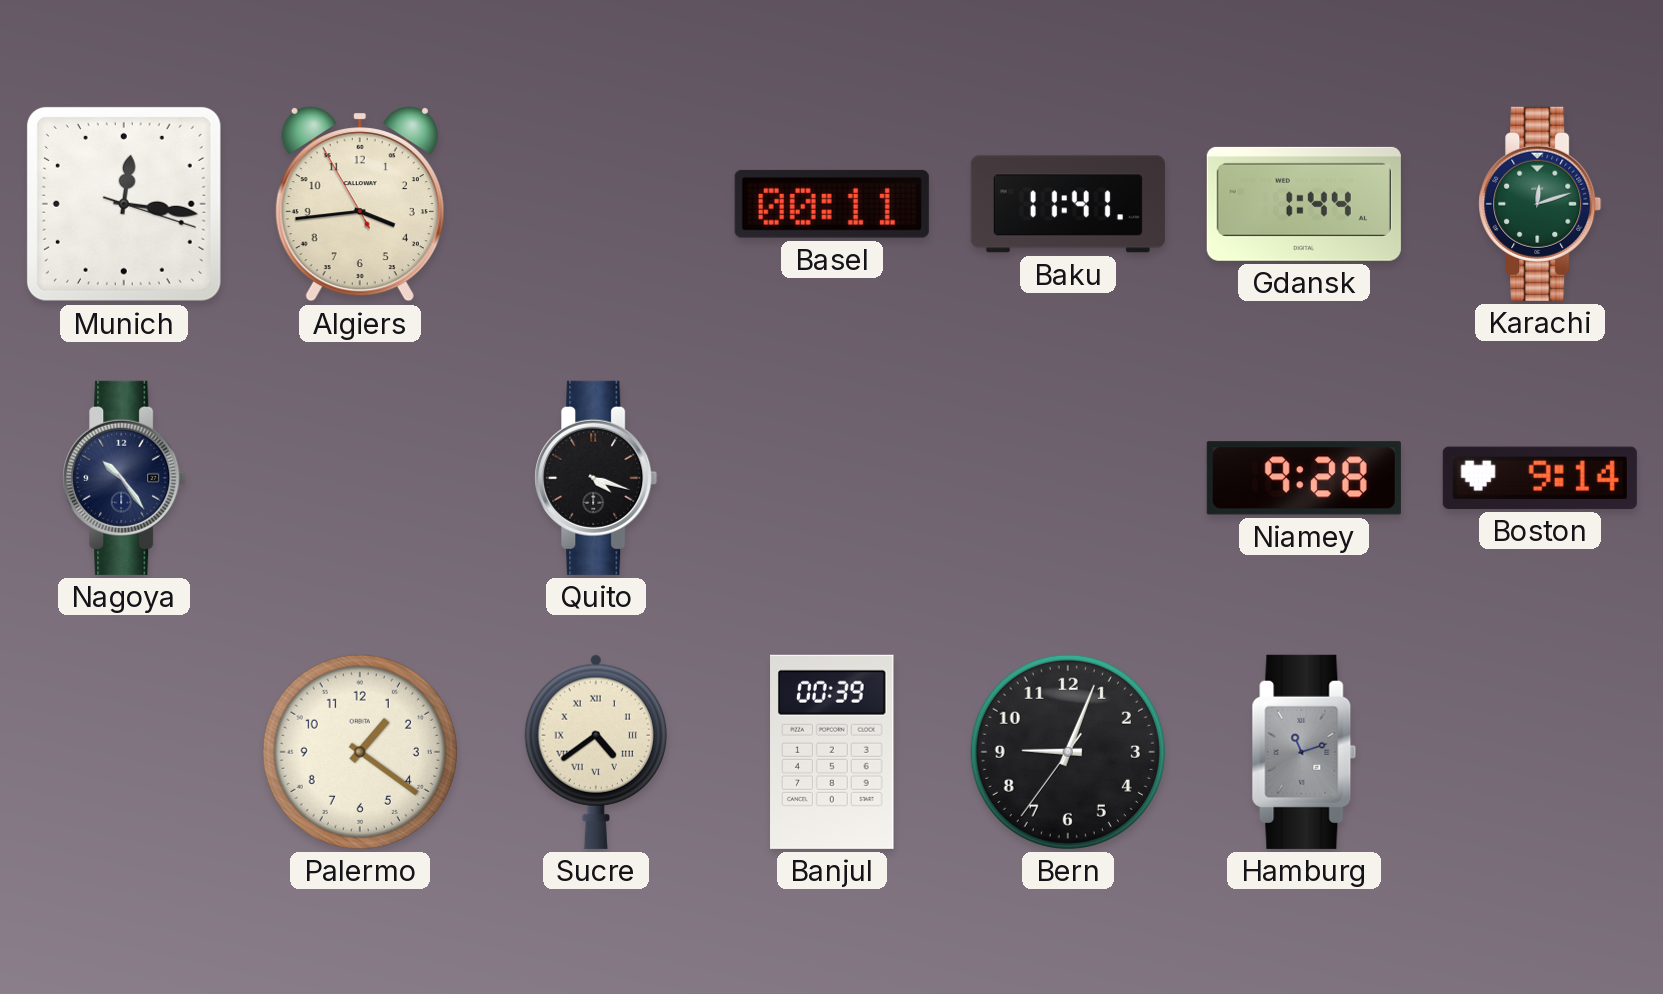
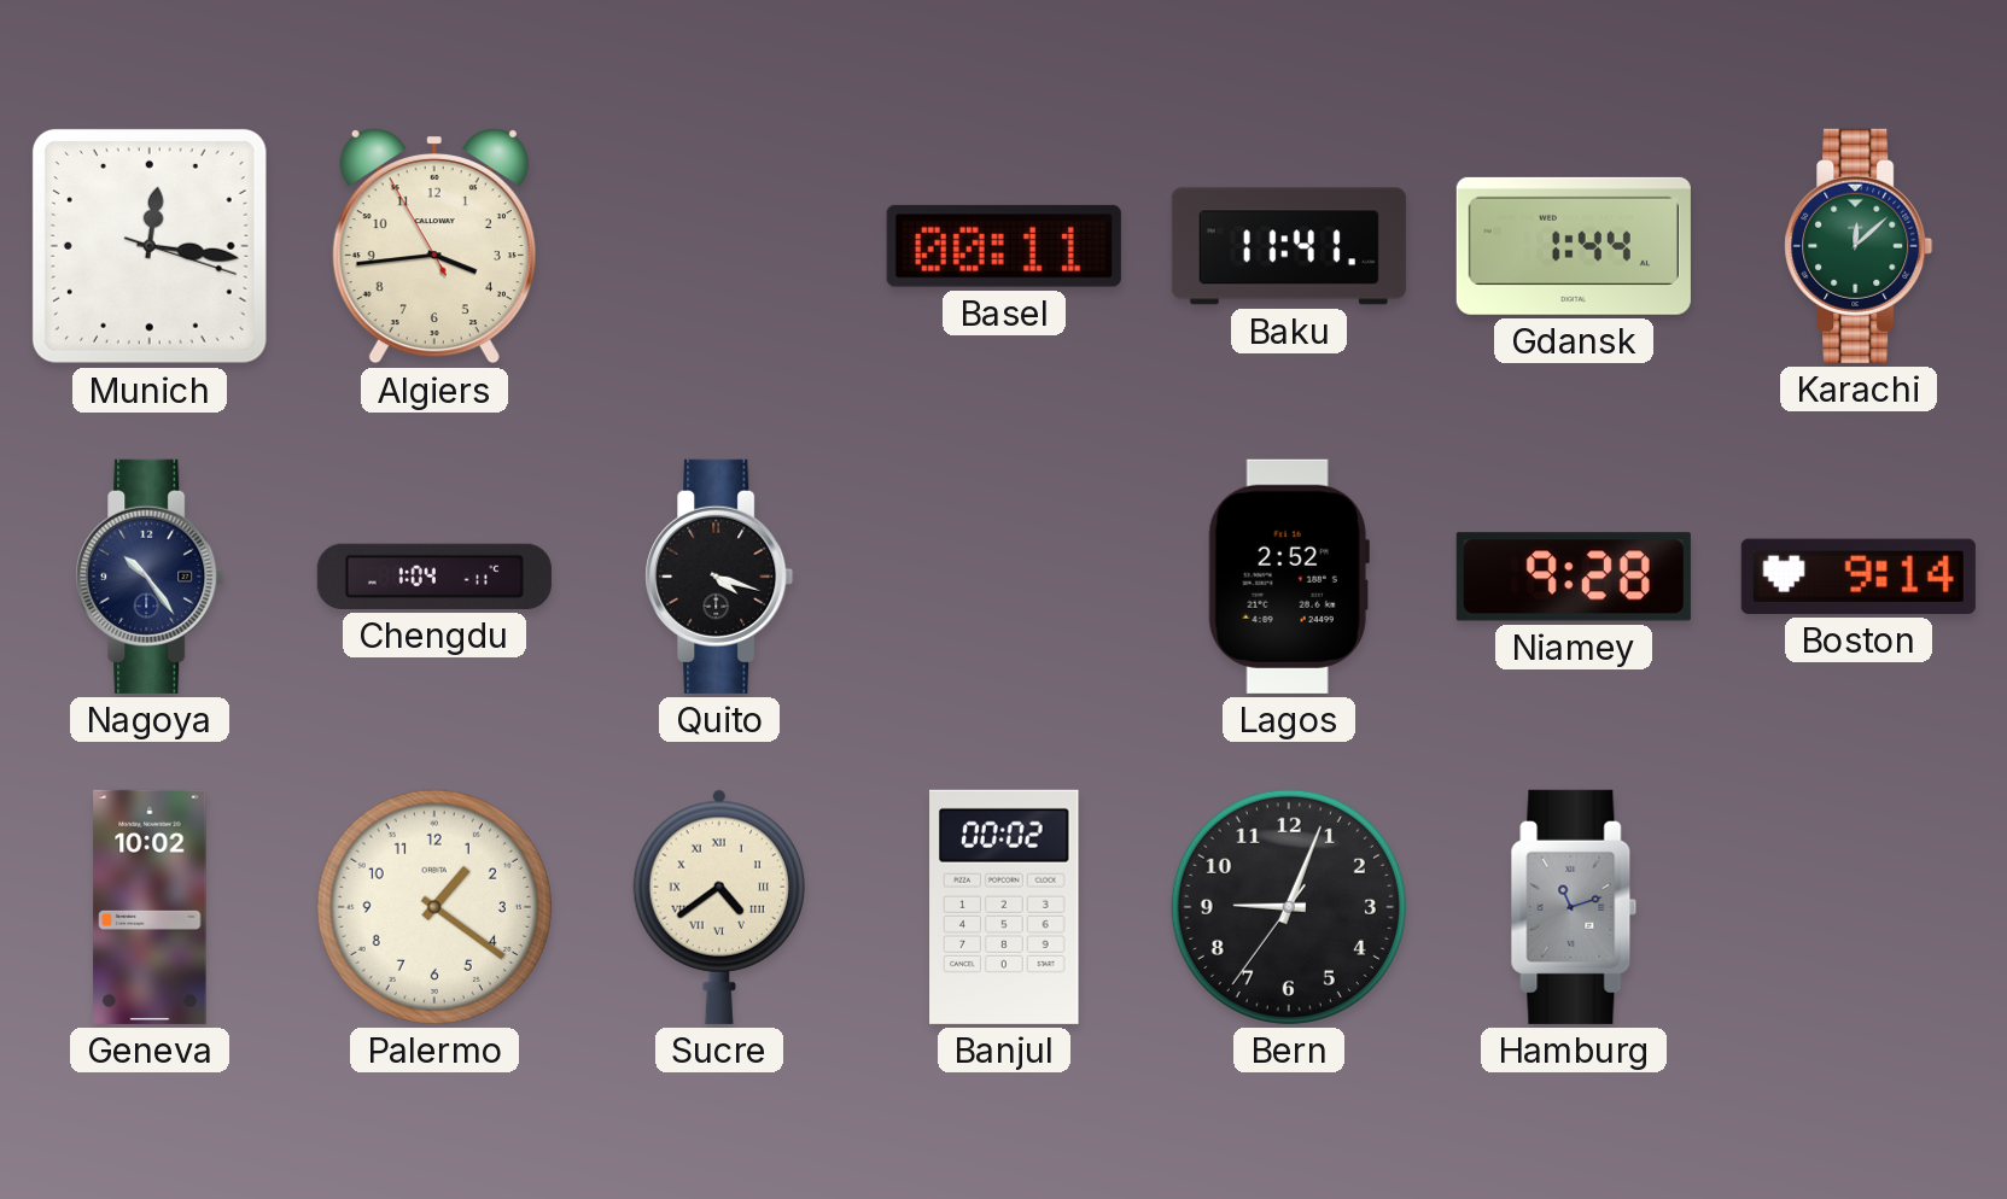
Karachi: 12:12 -> 12:08 (1859, 246)
Chengdu: none -> 1:04 (434, 577)
Lagos: none -> 2:52 (1289, 577)
Geneva: none -> 10:02 (150, 907)
Banjul: 00:39 -> 00:02 (1004, 907)
